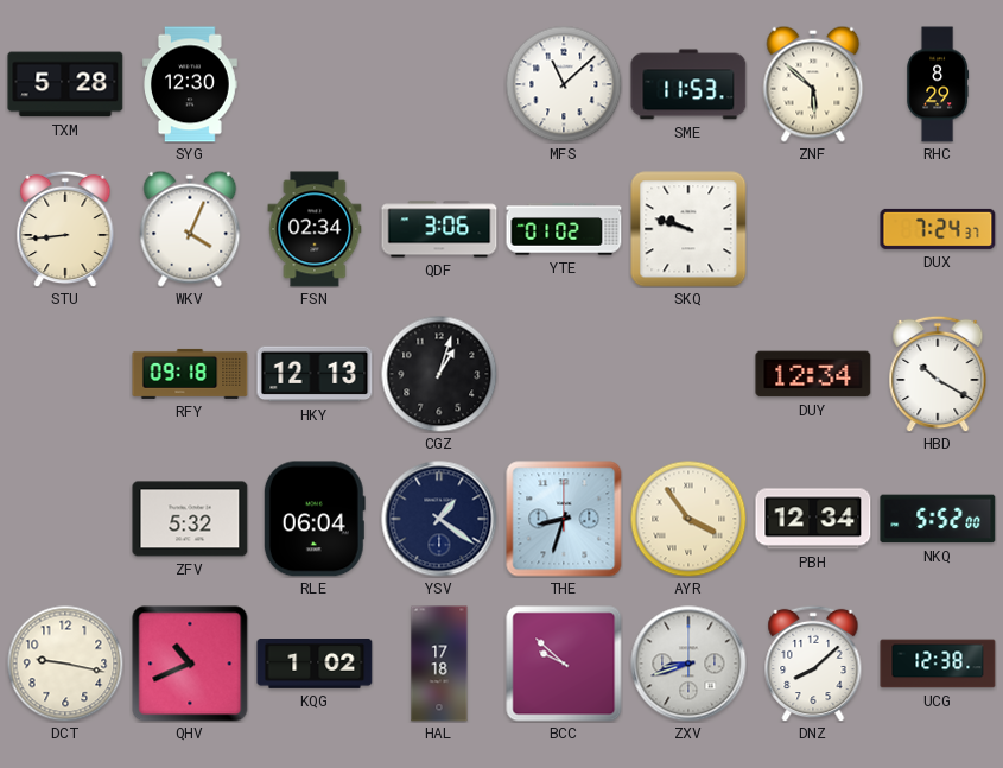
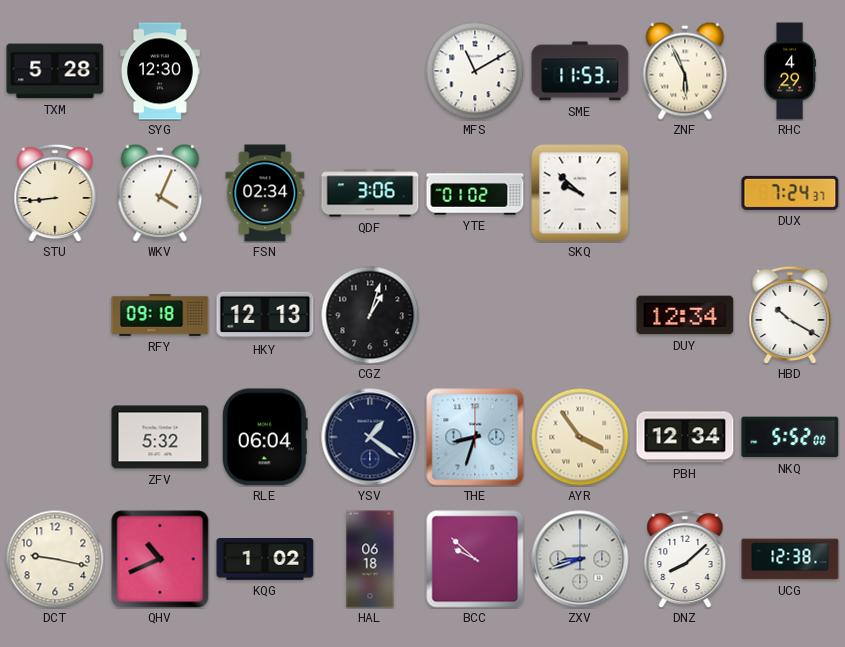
MFS: 11:08 -> 11:10 (475, 71)
ZNF: 5:52 -> 5:56 (685, 71)
RHC: 8:29 -> 4:29 (790, 71)
SKQ: 9:48 -> 9:52 (580, 193)
HAL: 17:18 -> 06:18 (370, 559)
